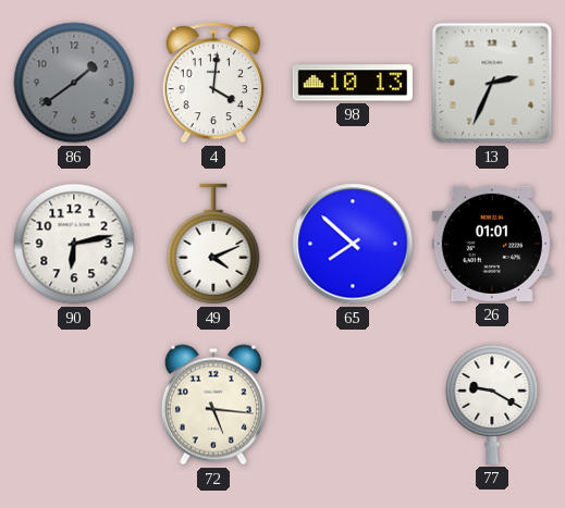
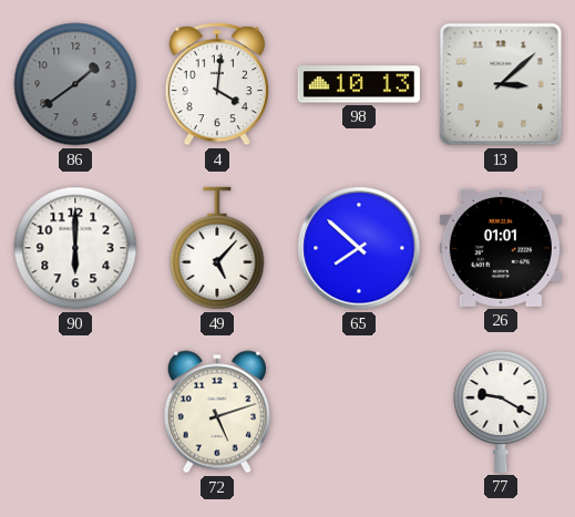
13: 2:34 -> 3:08 (501, 84)
90: 6:13 -> 6:00 (75, 248)
49: 4:11 -> 5:07 (217, 248)
72: 5:16 -> 5:12 (217, 412)
